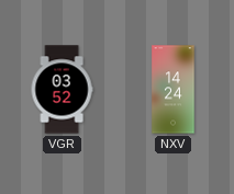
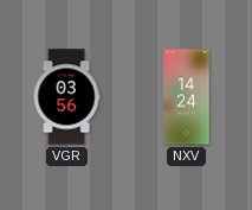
VGR: 03:52 -> 03:56 (66, 97)
